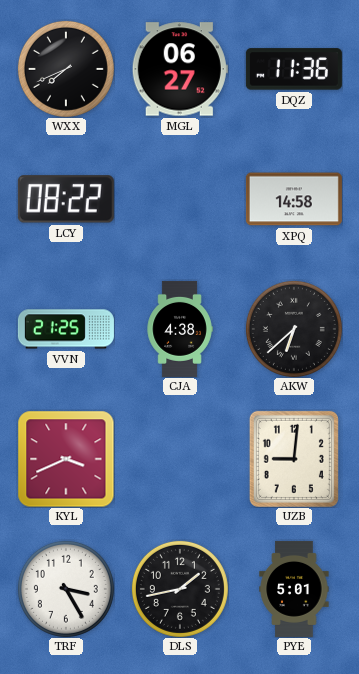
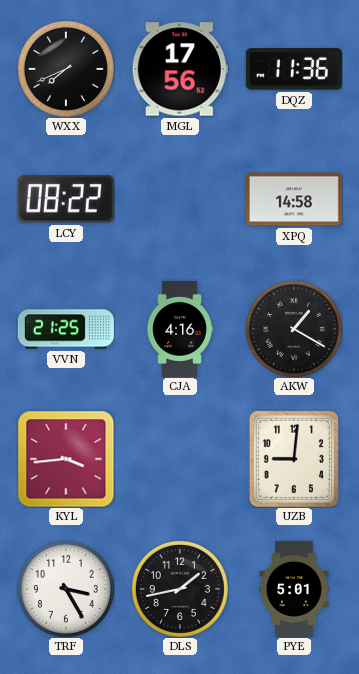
MGL: 06:27 -> 17:56 (180, 69)
CJA: 4:38 -> 4:16 (180, 329)
AKW: 6:38 -> 1:20 (294, 329)
KYL: 3:41 -> 3:44 (66, 459)
